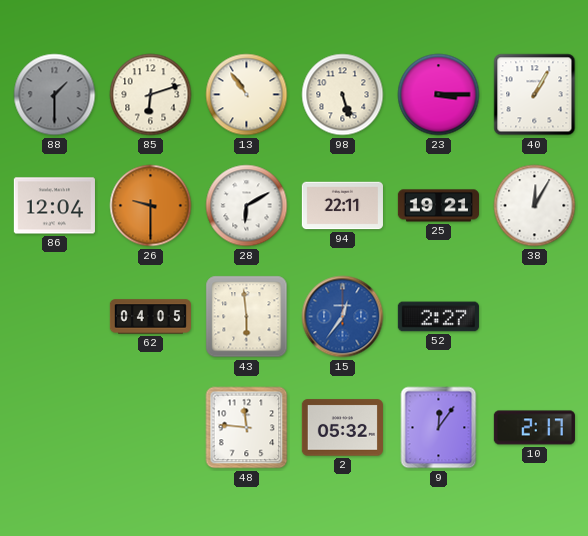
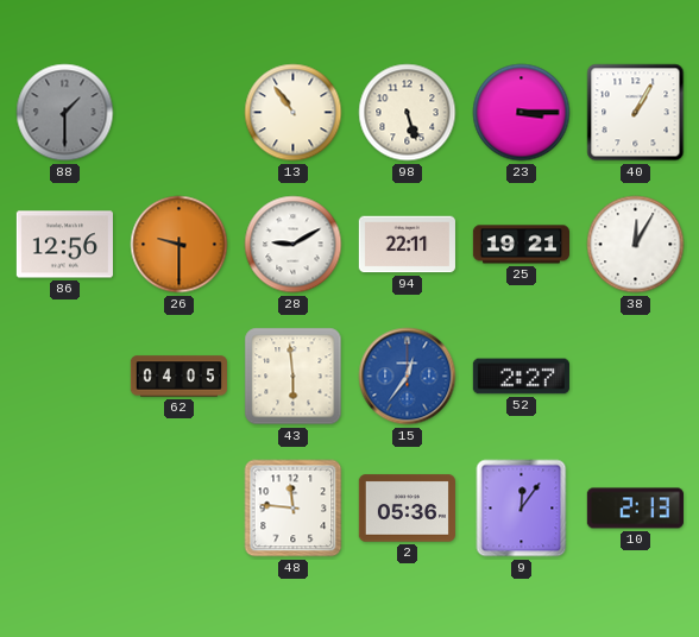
85: 6:12 -> none (151, 95)
86: 12:04 -> 12:56 (64, 245)
28: 6:10 -> 9:10 (294, 245)
2: 05:32 -> 05:36 (407, 509)
10: 2:17 -> 2:13 (635, 509)
